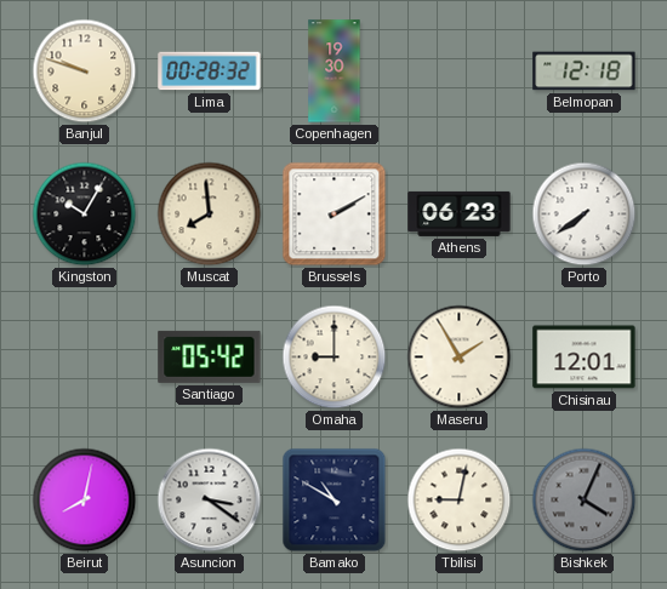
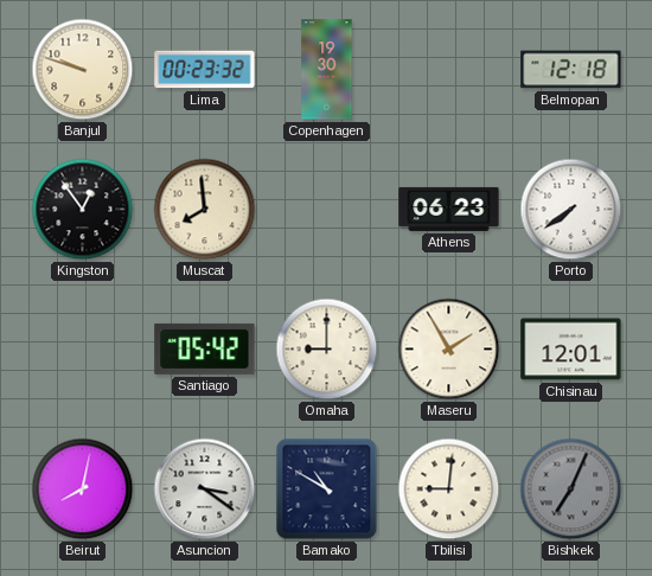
Lima: 00:28 -> 00:23 (205, 70)
Kingston: 10:05 -> 12:54 (83, 210)
Brussels: 2:10 -> none (335, 215)
Tbilisi: 9:02 -> 9:01 (449, 489)
Bishkek: 4:04 -> 7:04 (571, 489)
